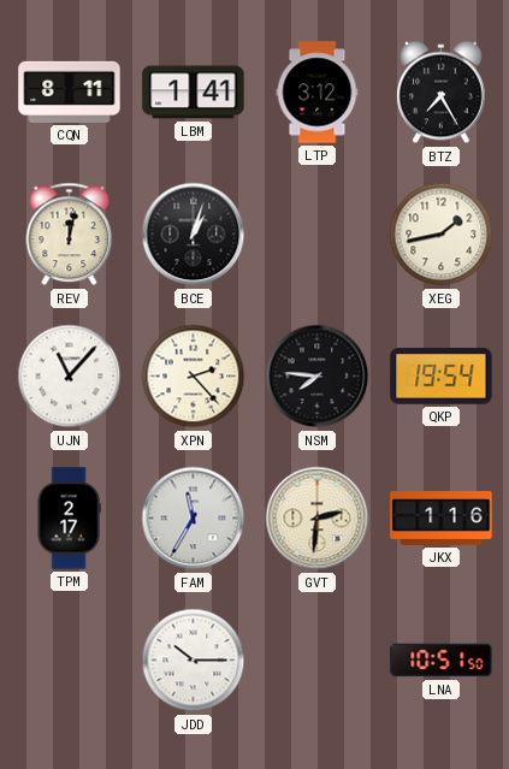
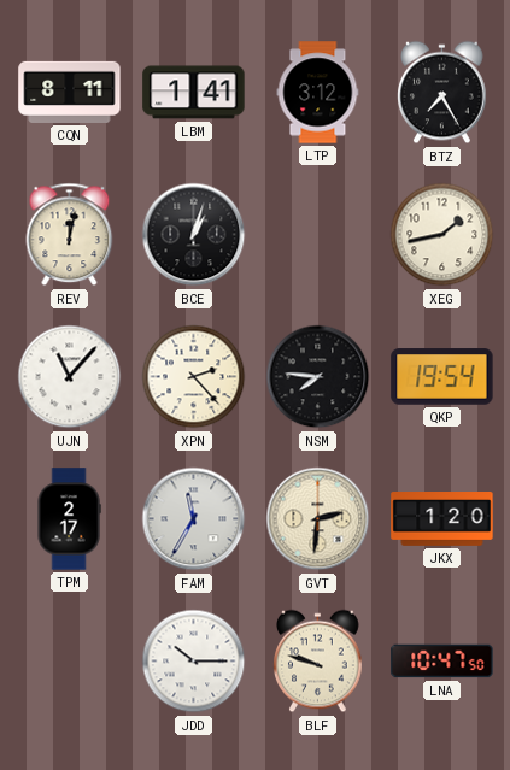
JKX: 1:16 -> 1:20 (442, 519)
BLF: none -> 9:48 (318, 662)
LNA: 10:51 -> 10:47 (442, 662)
